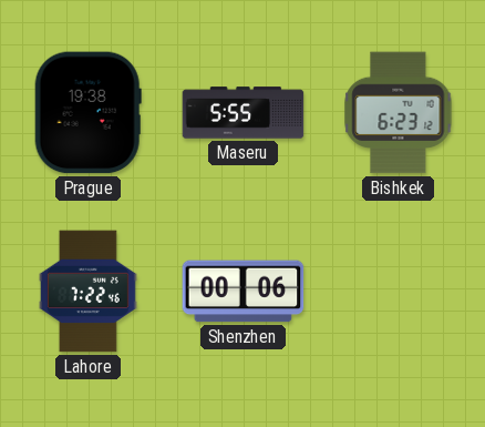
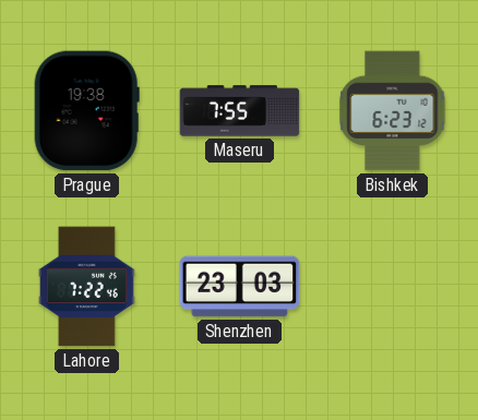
Maseru: 5:55 -> 7:55 (240, 111)
Shenzhen: 00:06 -> 23:03 (240, 287)
